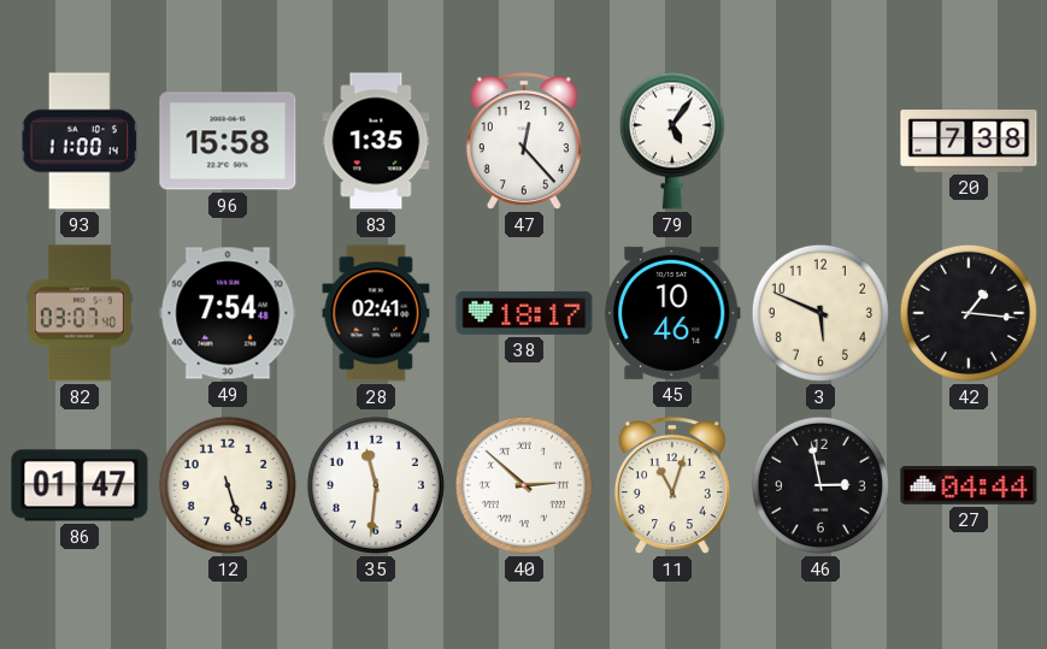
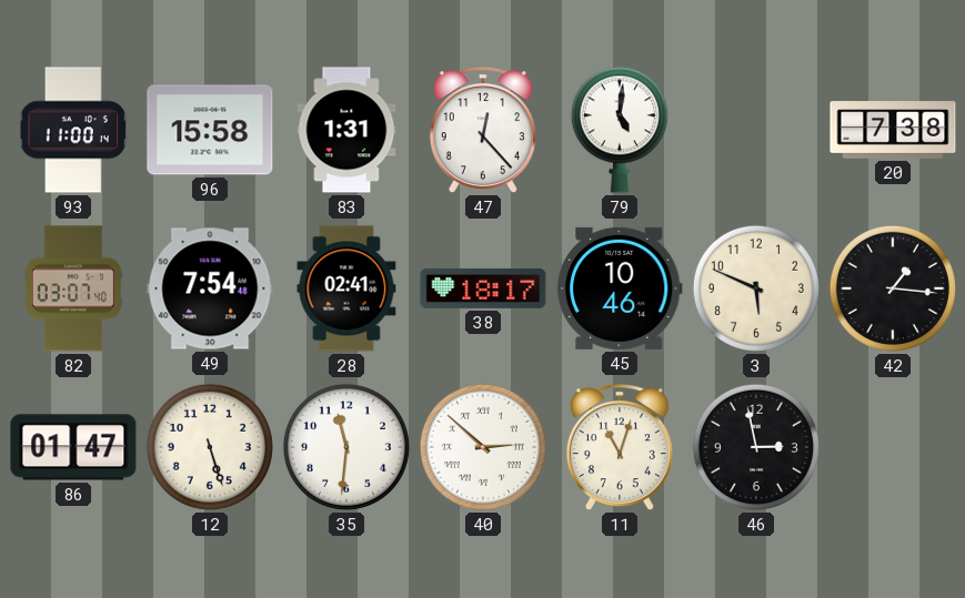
83: 1:35 -> 1:31 (346, 130)
79: 5:06 -> 5:01 (620, 130)
27: 04:44 -> none (969, 486)
